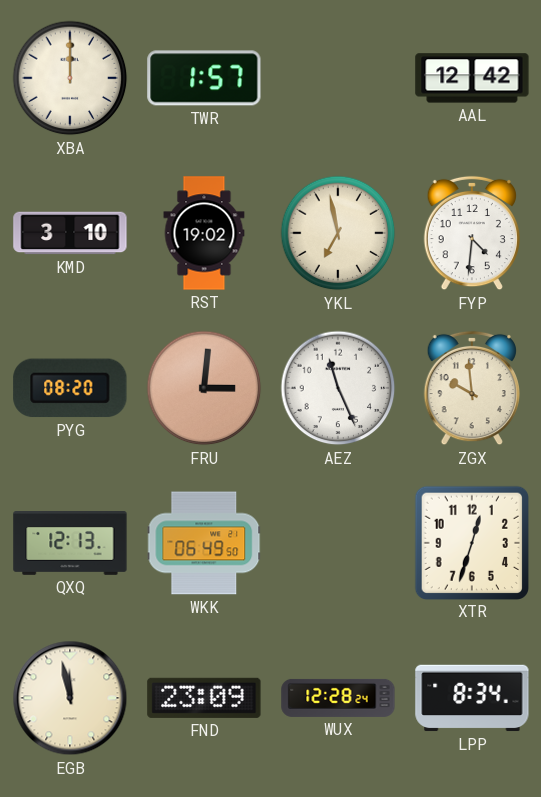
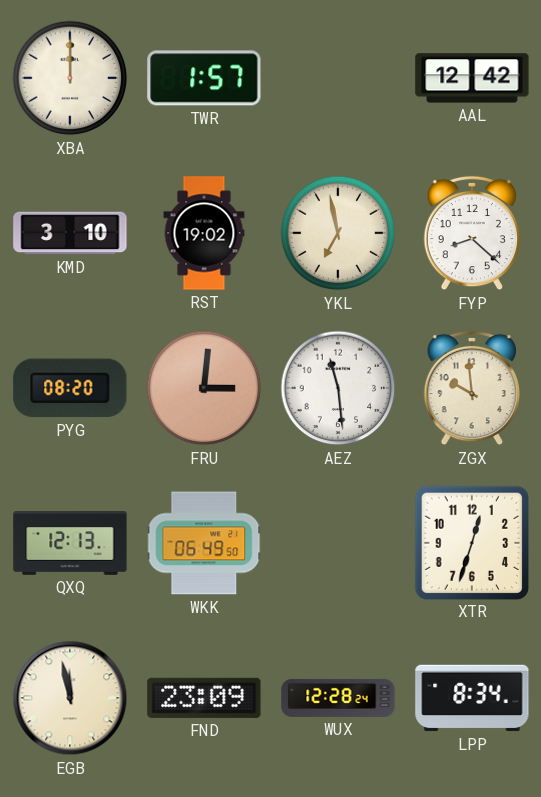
FYP: 4:31 -> 8:22 (471, 233)
AEZ: 11:26 -> 11:29 (338, 388)
